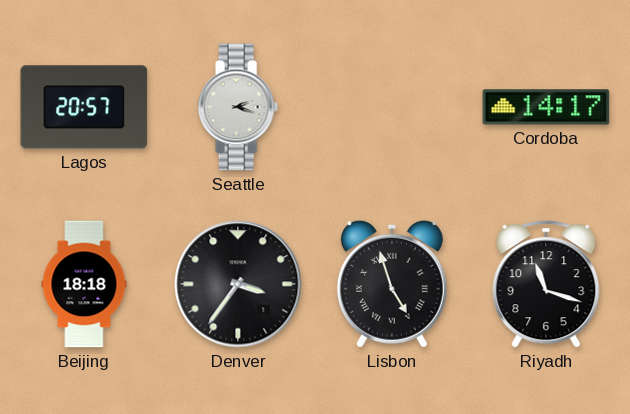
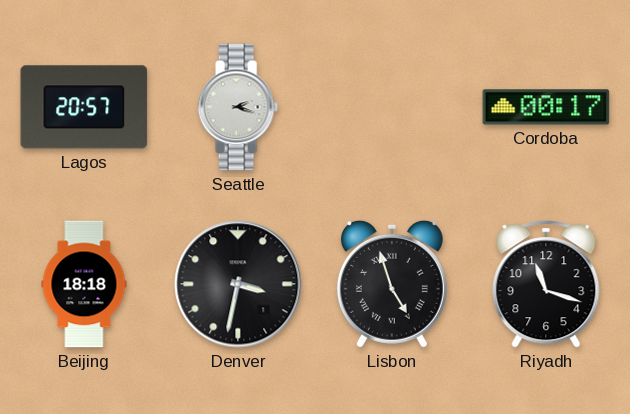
Cordoba: 14:17 -> 00:17 (546, 107)
Denver: 3:36 -> 3:32 (238, 284)
